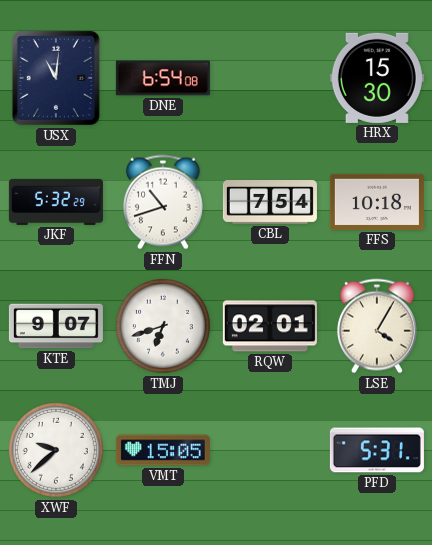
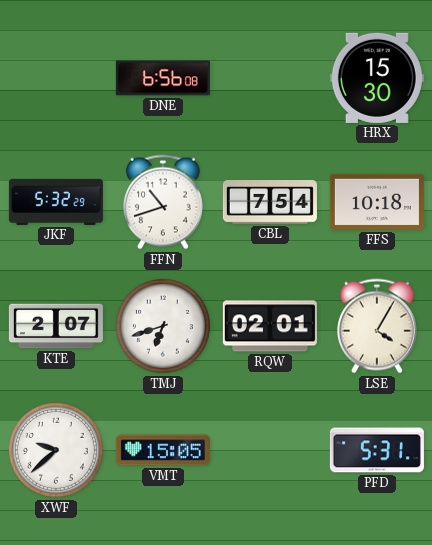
USX: 11:01 -> none (56, 78)
DNE: 6:54 -> 6:56 (163, 78)
KTE: 9:07 -> 2:07 (56, 326)
